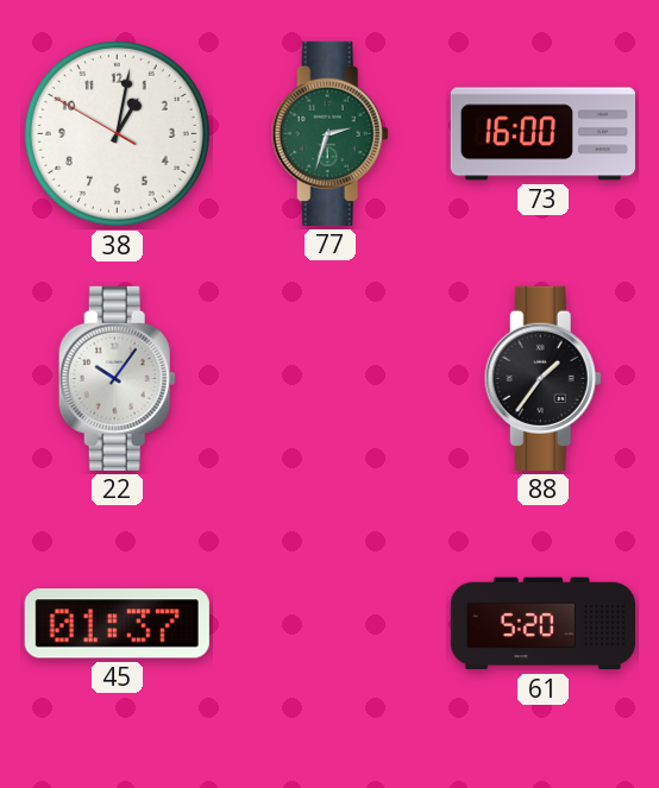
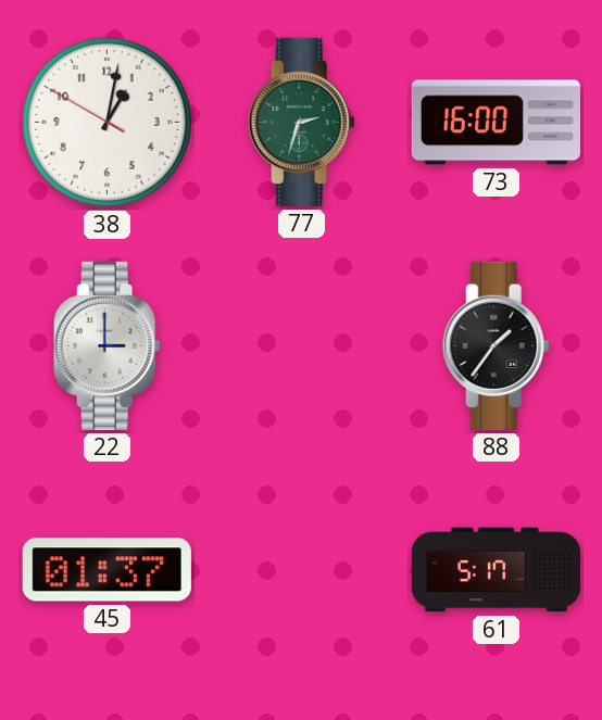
22: 10:06 -> 3:00 (106, 345)
61: 5:20 -> 5:17 (496, 570)
